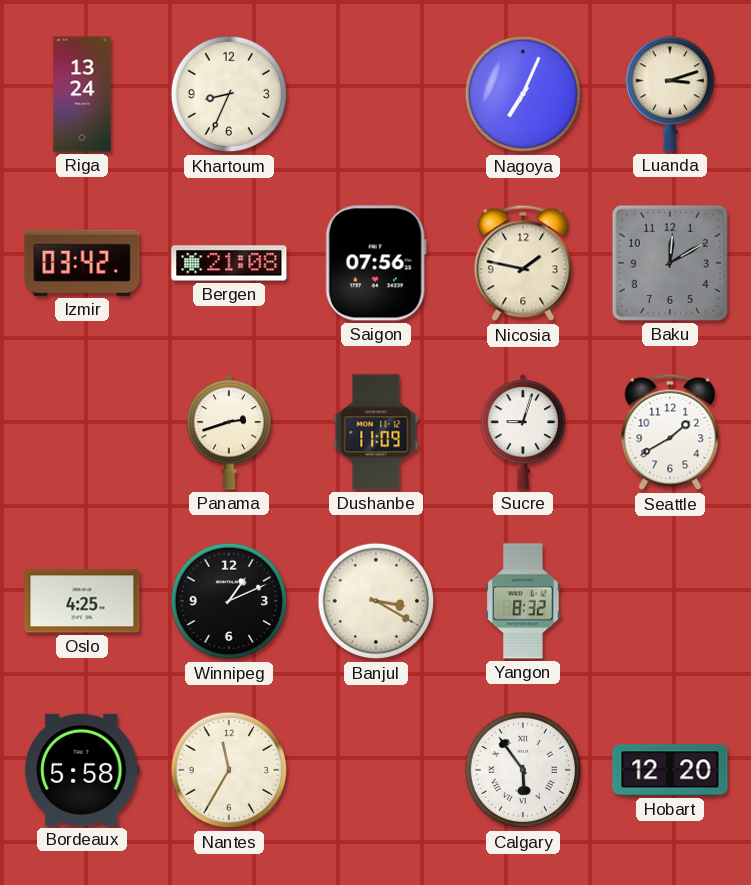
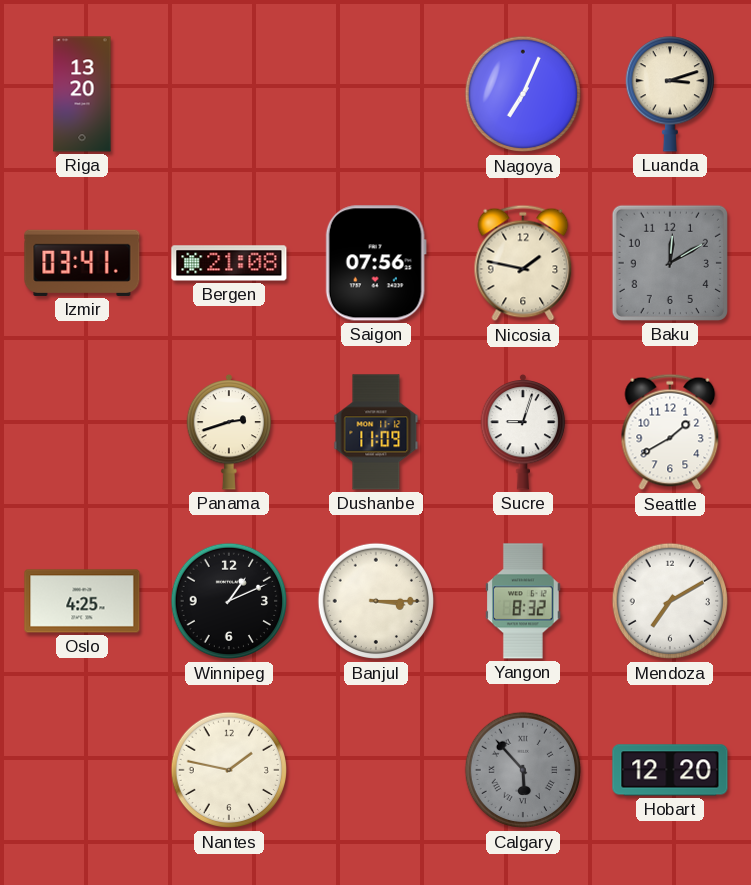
Riga: 13:24 -> 13:20 (82, 94)
Khartoum: 8:34 -> none (229, 94)
Izmir: 03:42 -> 03:41 (82, 263)
Banjul: 3:20 -> 3:15 (376, 601)
Mendoza: none -> 7:10 (670, 601)
Bordeaux: 5:58 -> none (82, 770)
Nantes: 11:35 -> 1:47 (229, 770)
Calgary: 5:54 -> 5:53 (523, 770)
Calgary dial: white -> grey (523, 770)
